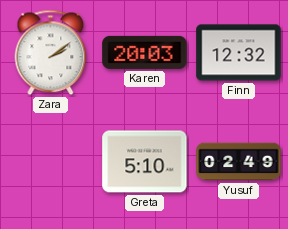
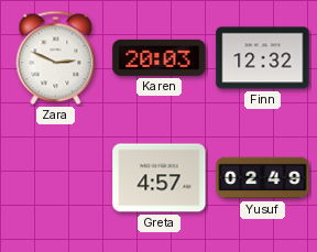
Zara: 2:09 -> 2:49 (56, 58)
Greta: 5:10 -> 4:57 (160, 178)
